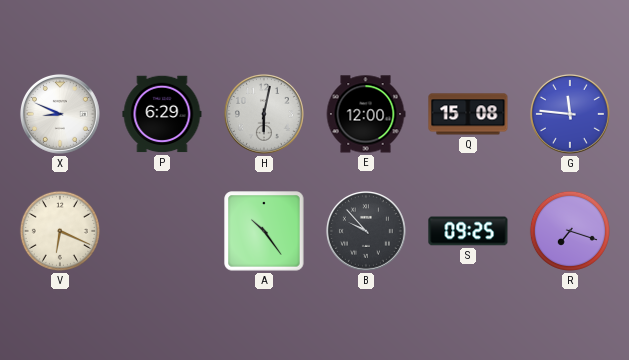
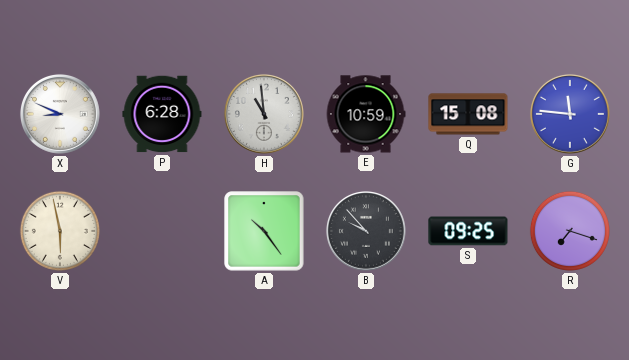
P: 6:29 -> 6:28 (162, 114)
H: 6:02 -> 10:59 (264, 114)
E: 12:00 -> 10:59 (366, 114)
V: 6:19 -> 5:58 (60, 231)
